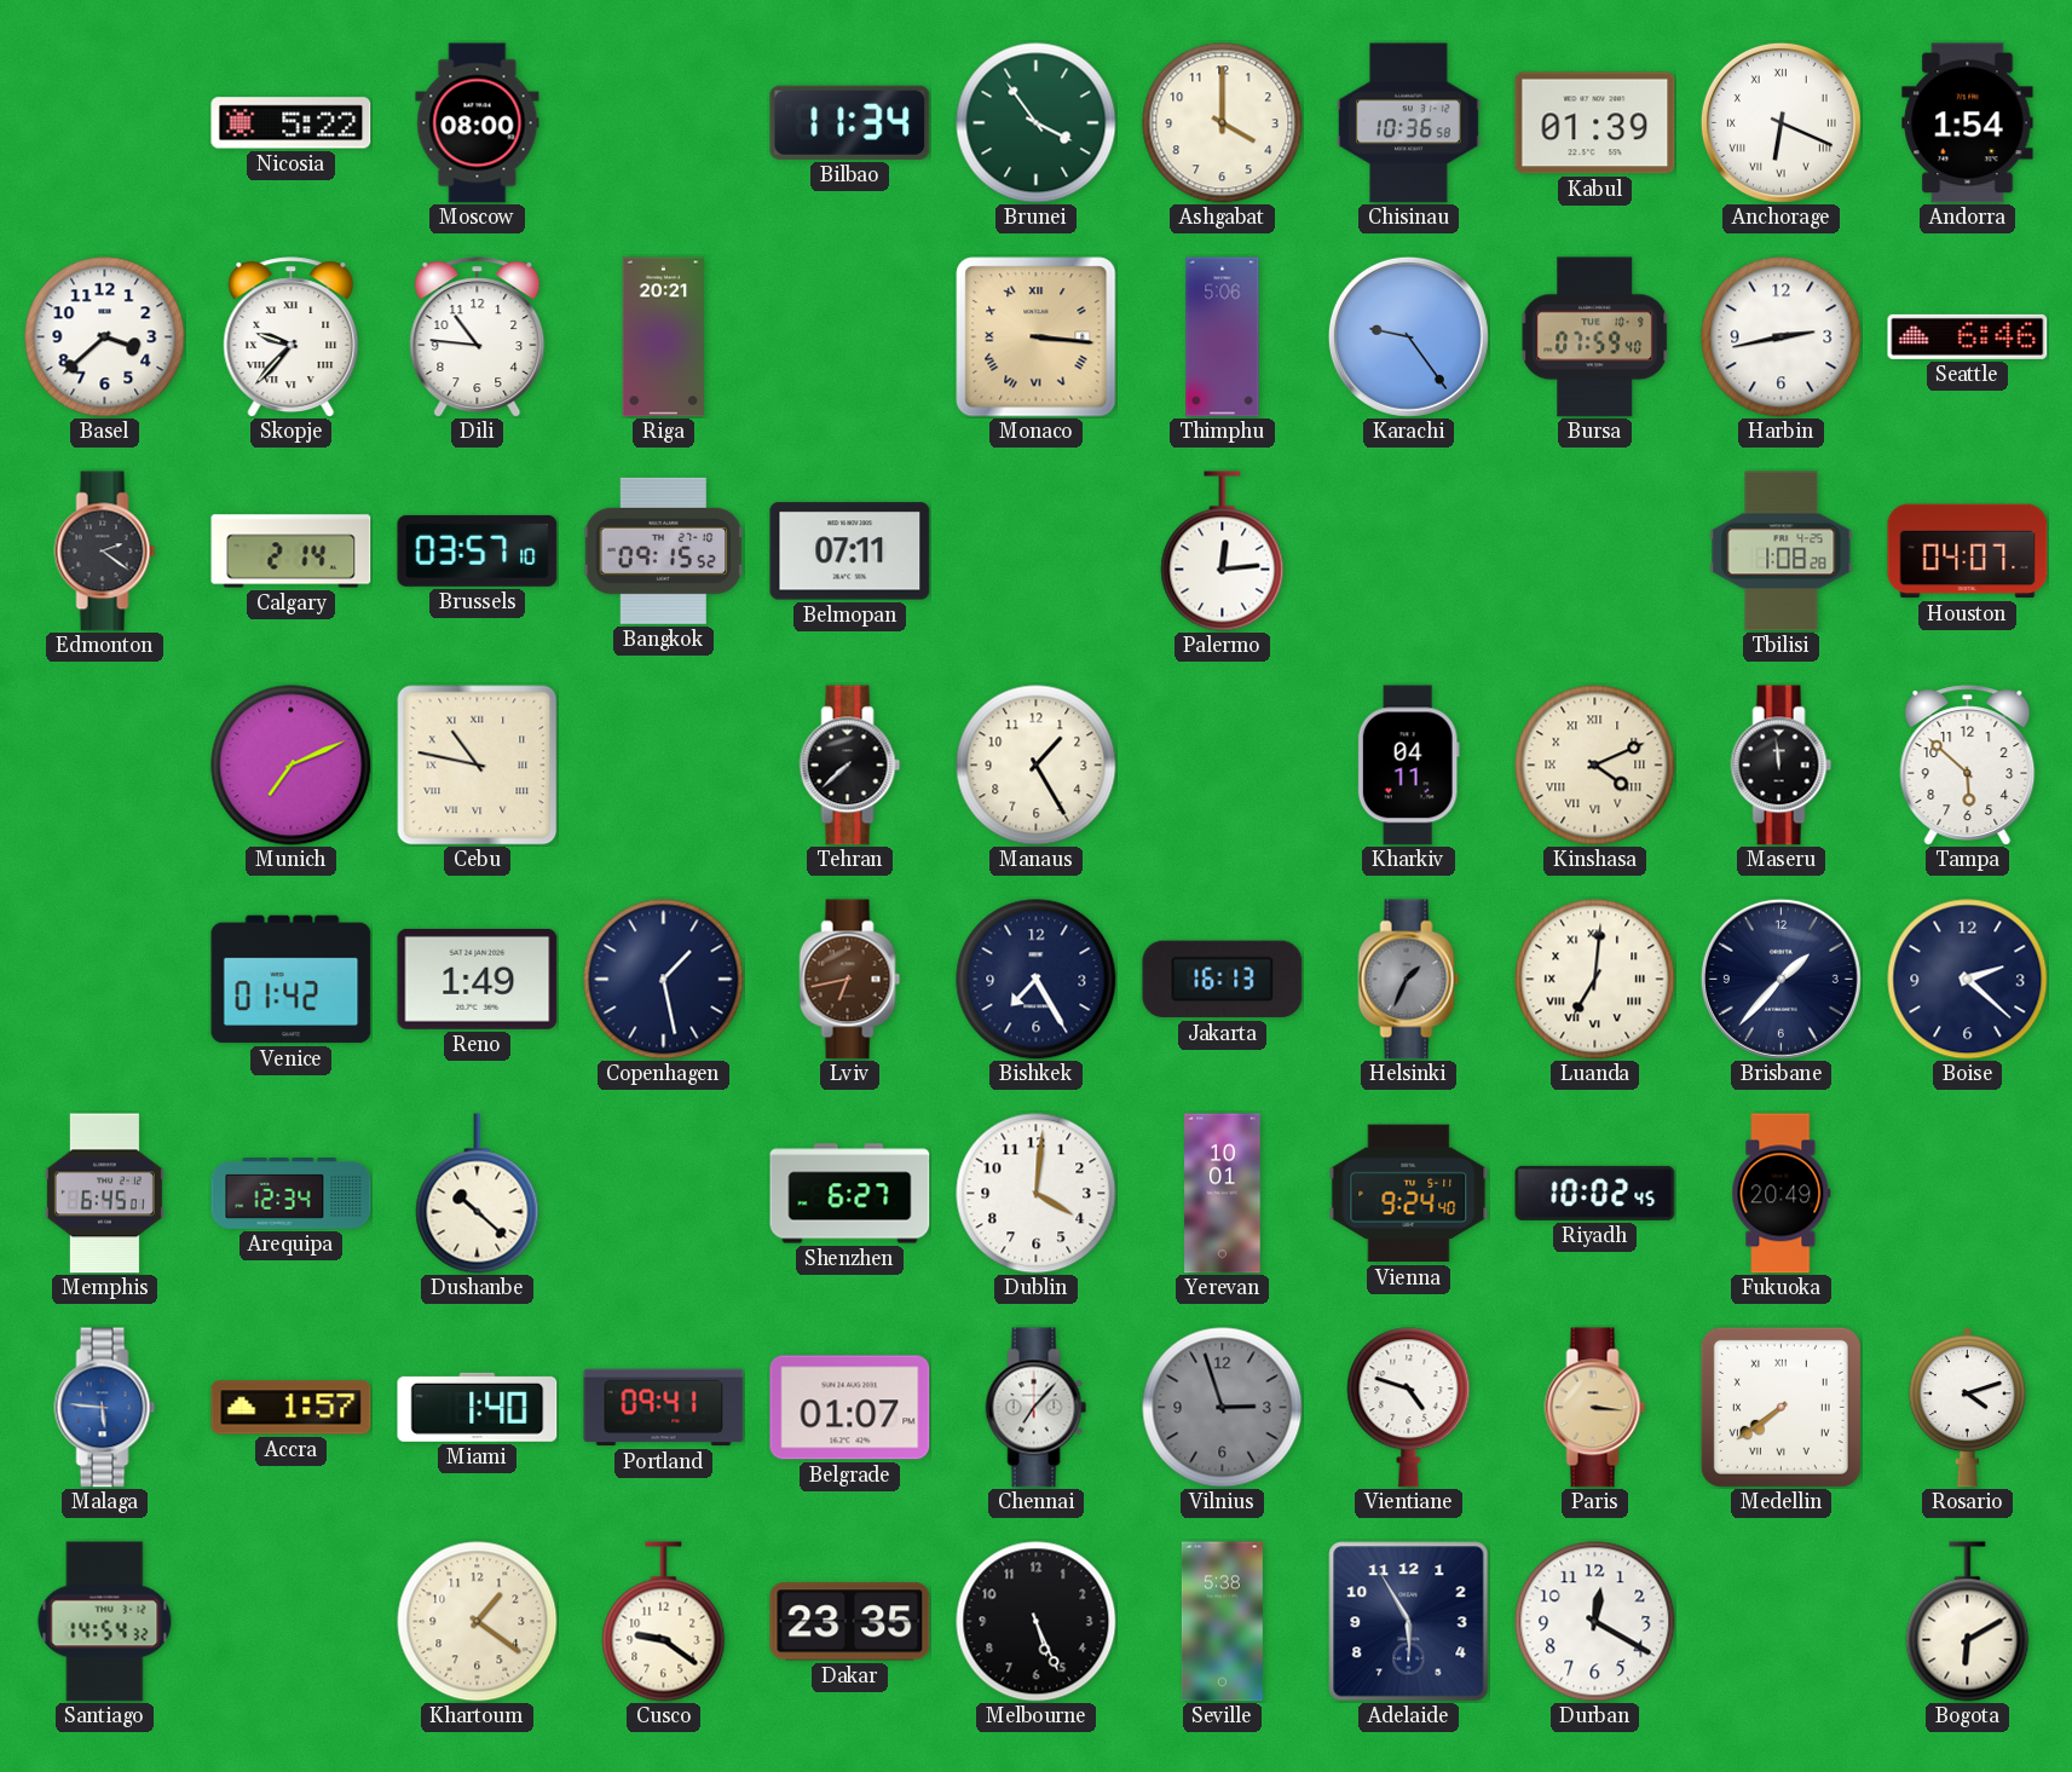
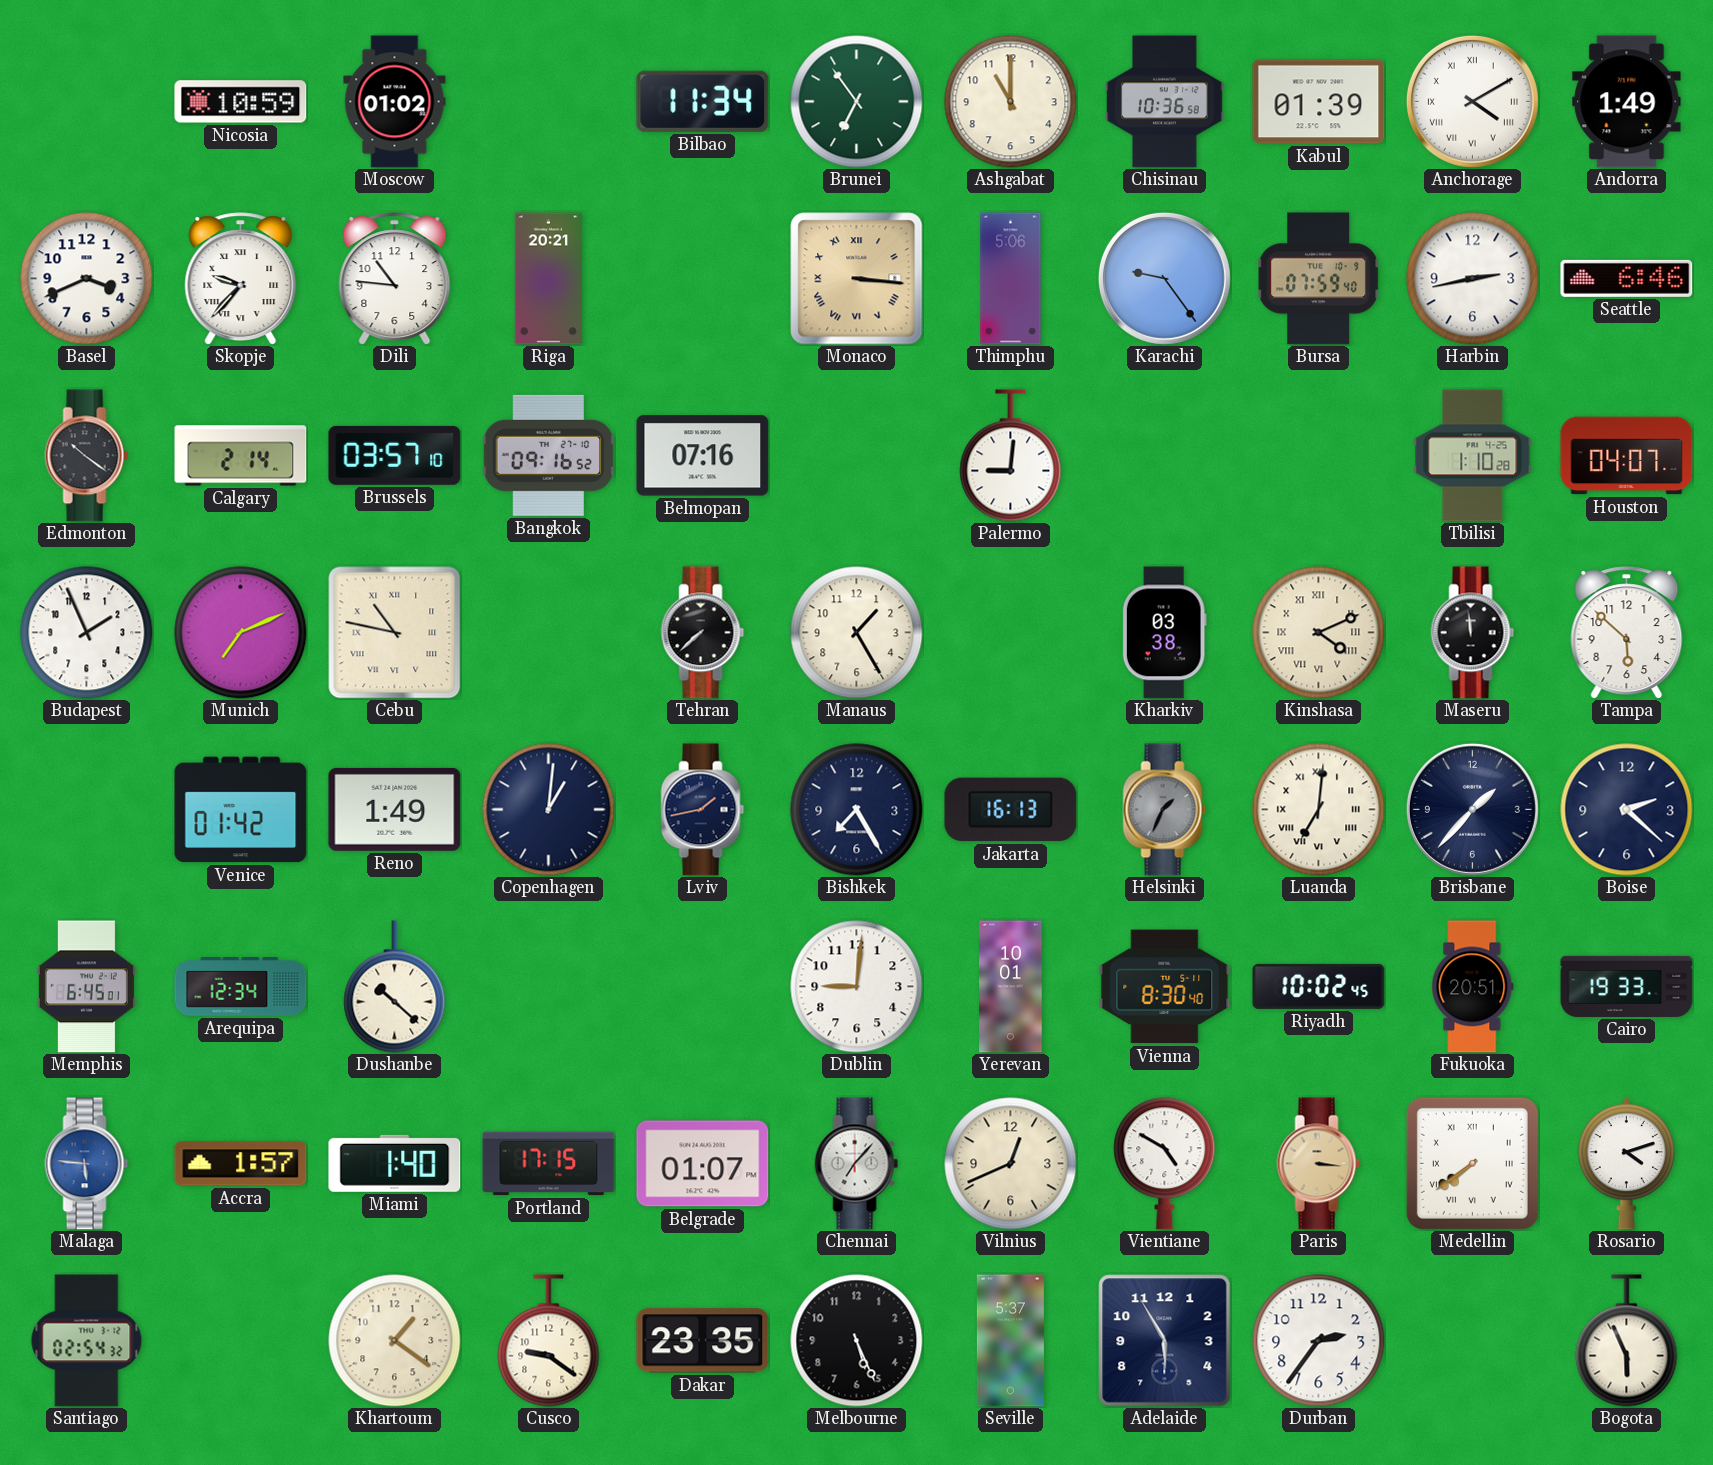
Nicosia: 5:22 -> 10:59 (241, 102)
Moscow: 08:00 -> 01:02 (395, 102)
Brunei: 3:54 -> 6:54 (857, 102)
Ashgabat: 4:00 -> 11:00 (1011, 102)
Anchorage: 6:19 -> 4:10 (1472, 101)
Andorra: 1:54 -> 1:49 (1627, 102)
Basel: 3:38 -> 3:41 (87, 279)
Edmonton: 2:21 -> 10:21 (87, 456)
Bangkok: 09:15 -> 09:16 (548, 455)
Belmopan: 07:11 -> 07:16 (703, 456)
Palermo: 12:14 -> 9:01 (1011, 456)
Tbilisi: 1:08 -> 1:10 (1473, 456)
Budapest: none -> 1:56 (87, 633)
Kharkiv: 04:11 -> 03:38 (1164, 633)
Copenhagen: 1:28 -> 1:01 (549, 810)
Lviv: 6:43 -> 1:43 (703, 810)
Lviv dial: brown -> navy (703, 810)
Shenzhen: 6:27 -> none (850, 1194)
Dublin: 4:01 -> 9:01 (857, 987)
Vienna: 9:24 -> 8:30 (1165, 987)
Fukuoka: 20:49 -> 20:51 (1473, 987)
Cairo: none -> 19:33 (1627, 986)
Portland: 09:41 -> 17:15 (549, 1164)
Vilnius: 2:57 -> 12:41 (1011, 1164)
Vilnius dial: grey -> cream (1011, 1164)
Vientiane: 4:48 -> 4:50 (1165, 1164)
Santiago: 14:54 -> 02:54 (87, 1341)
Seville: 5:38 -> 5:37 (1010, 1341)
Durban: 12:20 -> 2:36 (1319, 1341)
Bogota: 6:10 -> 5:56 (1627, 1341)
